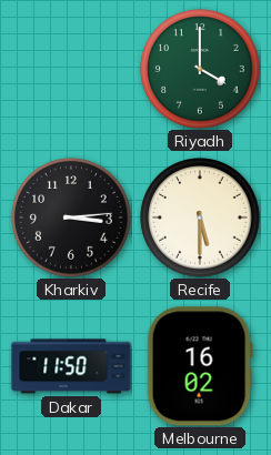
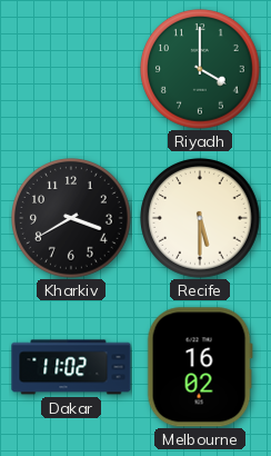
Kharkiv: 3:14 -> 3:40 (72, 219)
Dakar: 11:50 -> 11:02 (71, 367)
